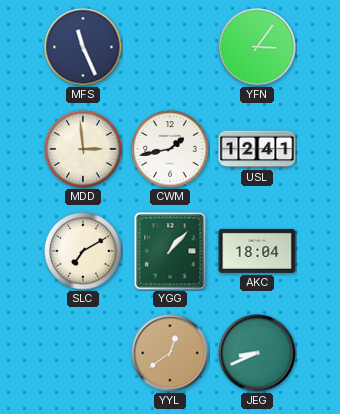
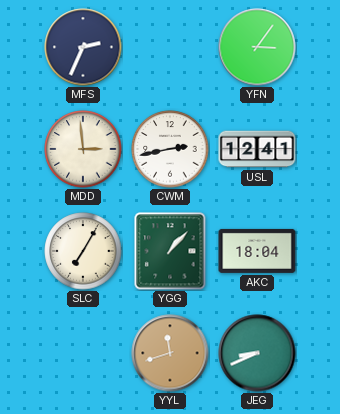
MFS: 11:26 -> 2:34 (83, 47)
CWM: 1:43 -> 2:43 (170, 149)
SLC: 7:10 -> 7:05 (83, 251)
YYL: 12:39 -> 11:42 (170, 353)
